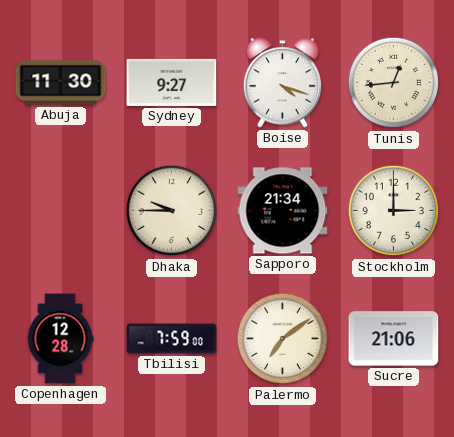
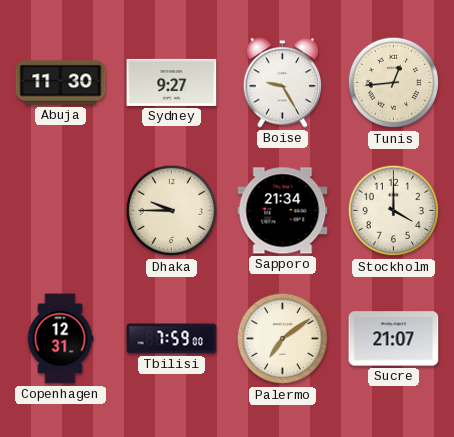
Boise: 4:18 -> 9:25 (283, 83)
Stockholm: 3:00 -> 4:00 (394, 211)
Copenhagen: 12:28 -> 12:31 (60, 339)
Sucre: 21:06 -> 21:07 (394, 339)
